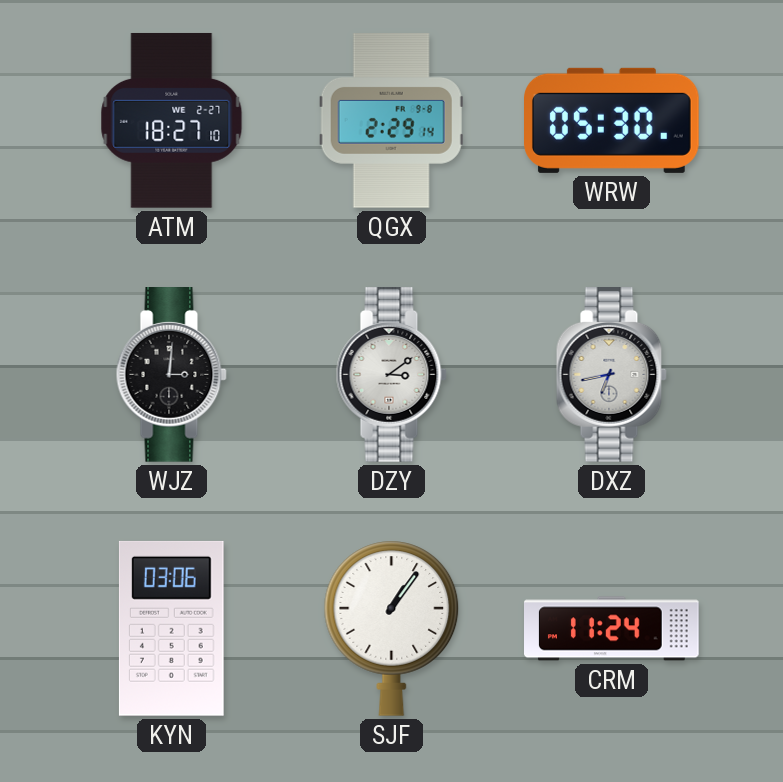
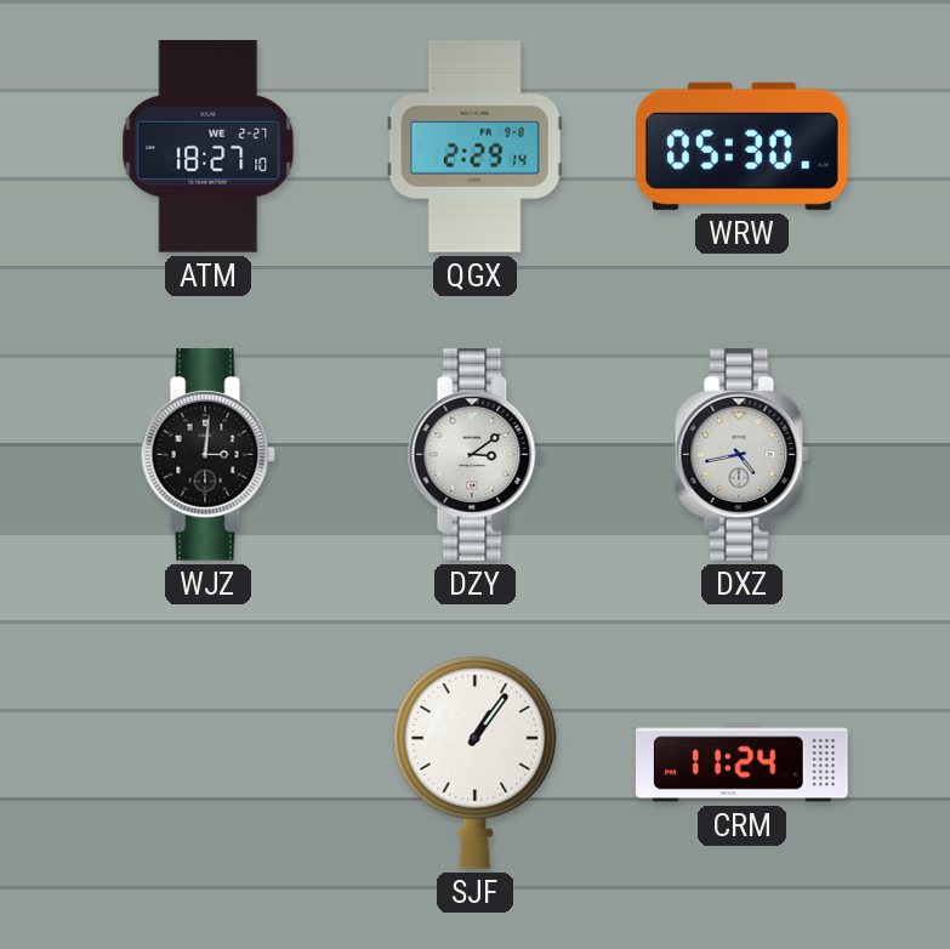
DXZ: 6:43 -> 4:43 (741, 455)
KYN: 03:06 -> none (171, 628)
